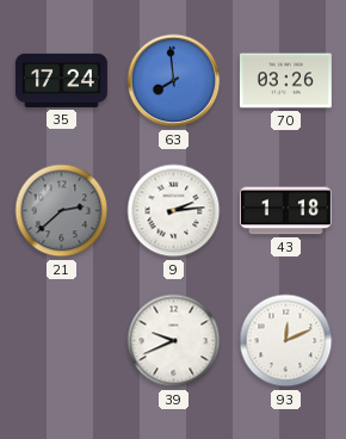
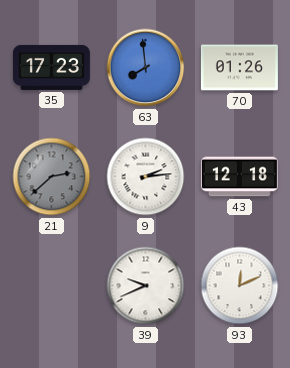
35: 17:24 -> 17:23 (51, 67)
70: 03:26 -> 01:26 (239, 68)
43: 1:18 -> 12:18 (239, 177)
